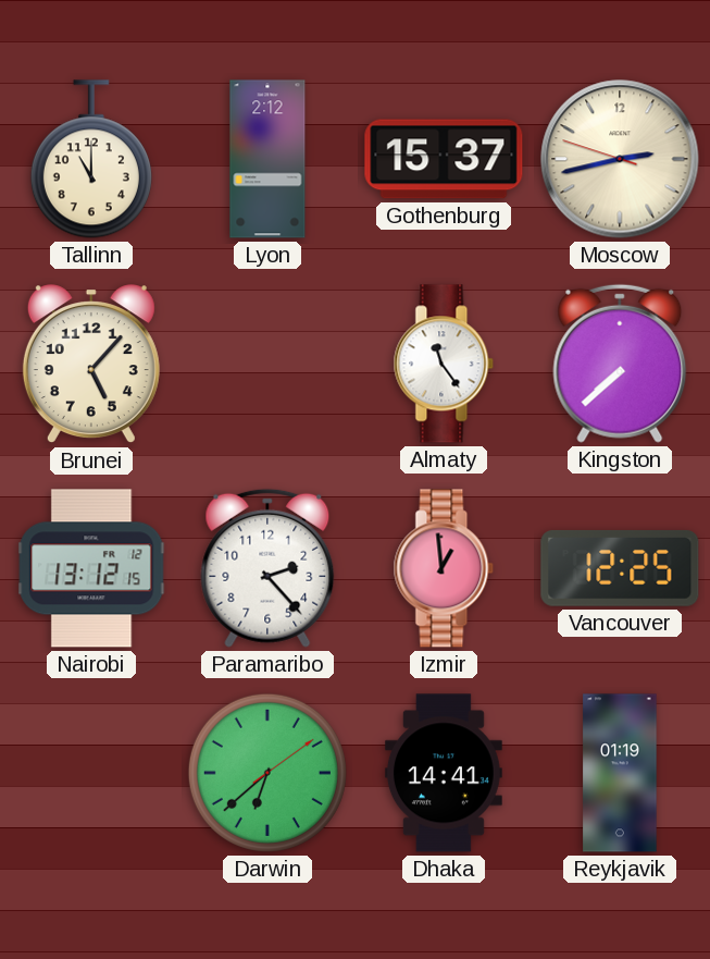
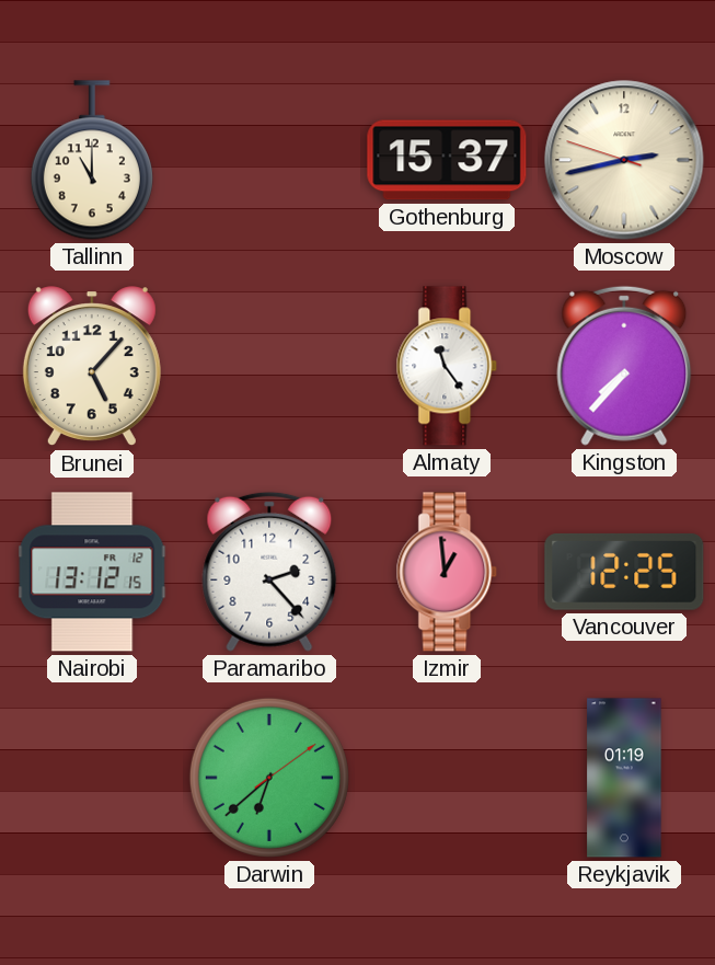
Lyon: 2:12 -> none (267, 159)
Kingston: 7:38 -> 7:37 (624, 366)
Dhaka: 14:41 -> none (444, 773)
